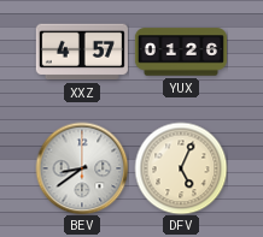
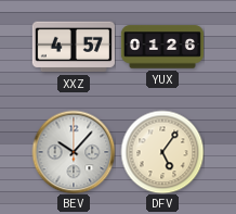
BEV: 8:39 -> 10:07 (74, 152)
DFV: 5:04 -> 5:06 (162, 152)
